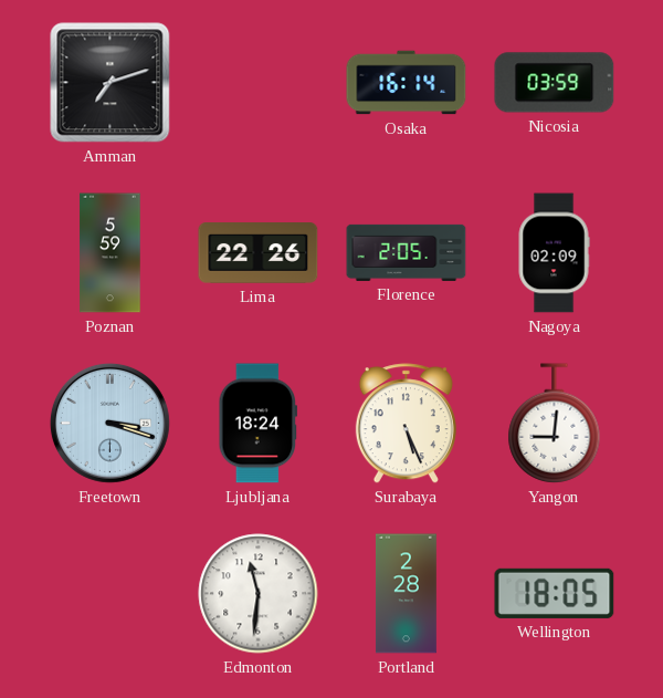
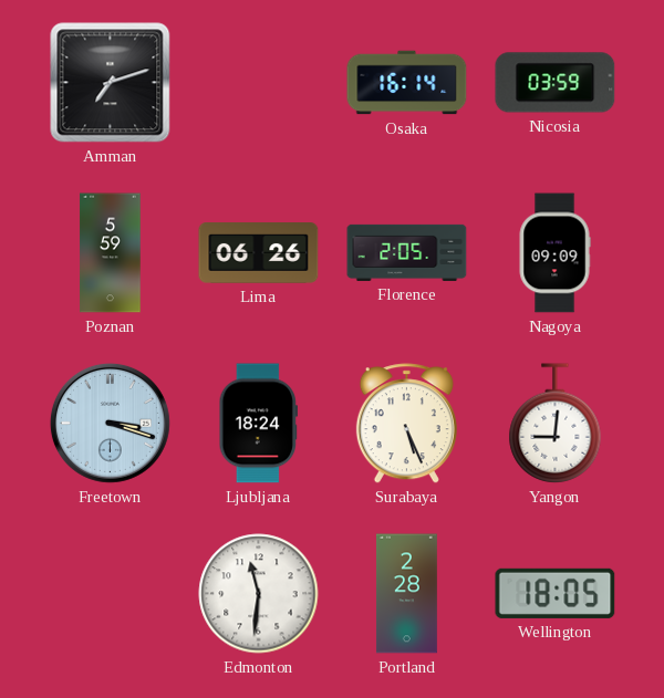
Lima: 22:26 -> 06:26 (259, 253)
Nagoya: 02:09 -> 09:09 (554, 253)
